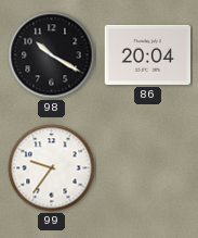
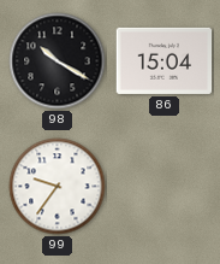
86: 20:04 -> 15:04 (165, 60)
